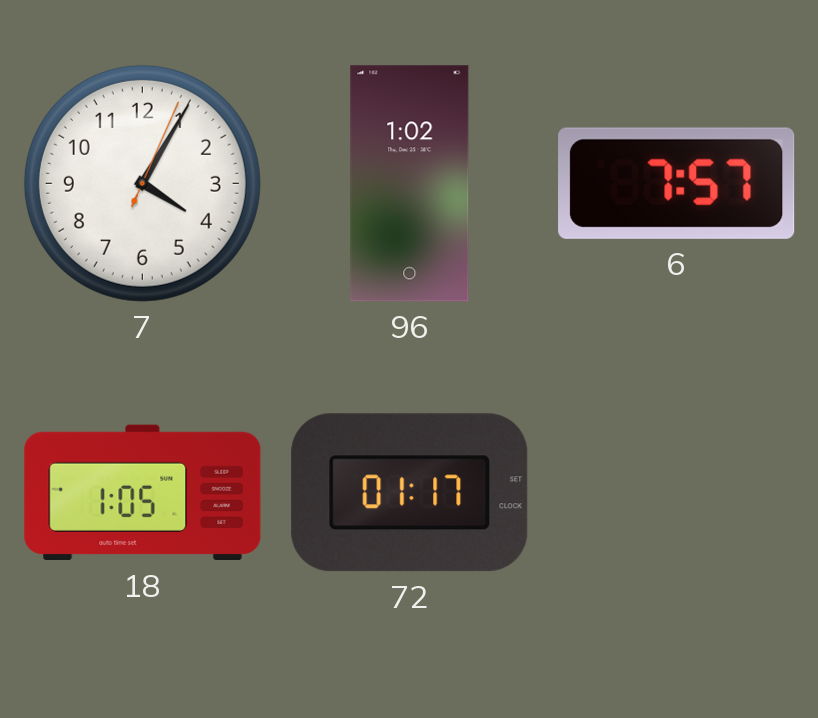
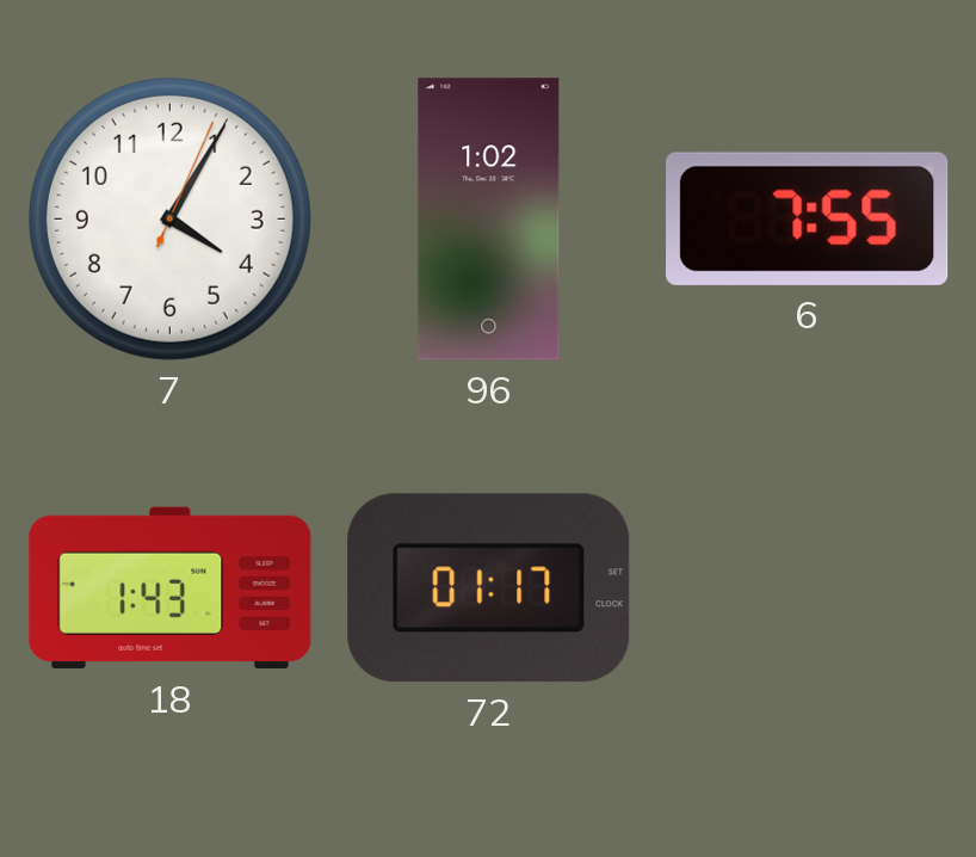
6: 7:57 -> 7:55 (808, 218)
18: 1:05 -> 1:43 (171, 588)
